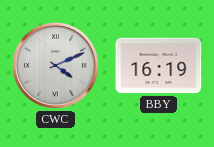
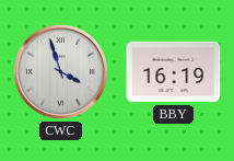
CWC: 4:11 -> 3:57 (60, 71)
